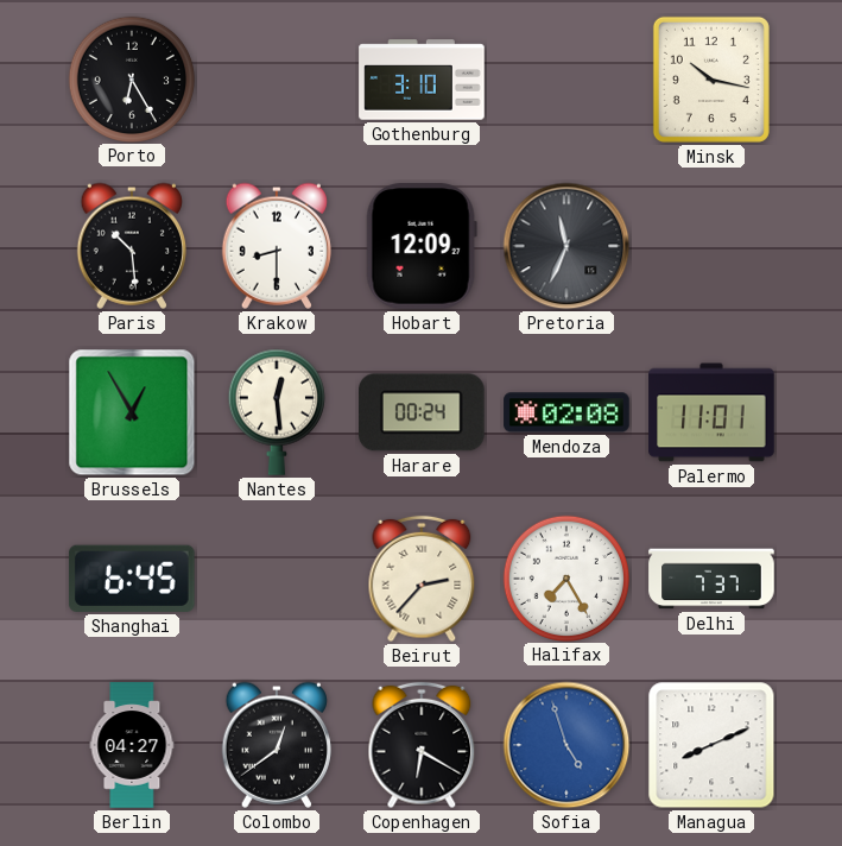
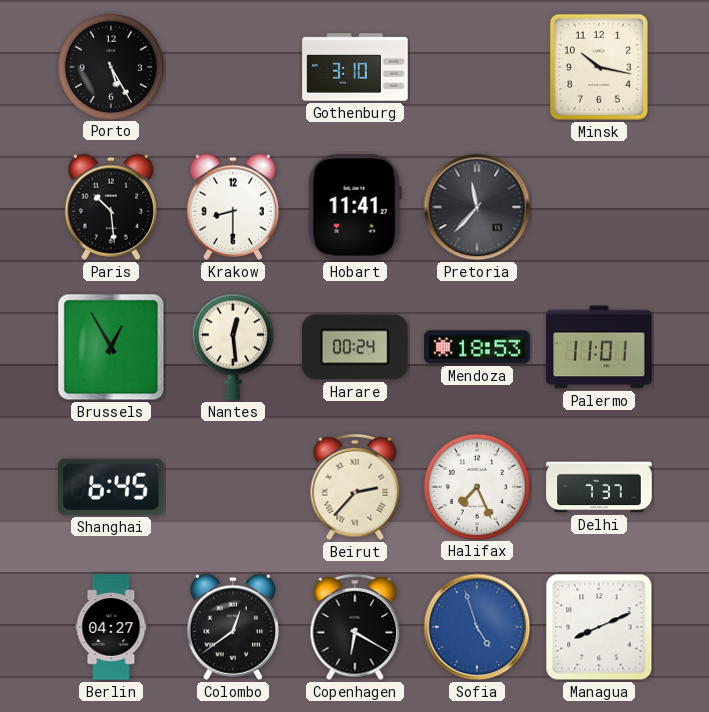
Porto: 6:25 -> 5:25 (110, 66)
Hobart: 12:09 -> 11:41 (355, 207)
Pretoria: 11:34 -> 11:37 (477, 207)
Mendoza: 02:08 -> 18:53 (477, 347)
Halifax: 7:25 -> 7:26 (476, 486)
